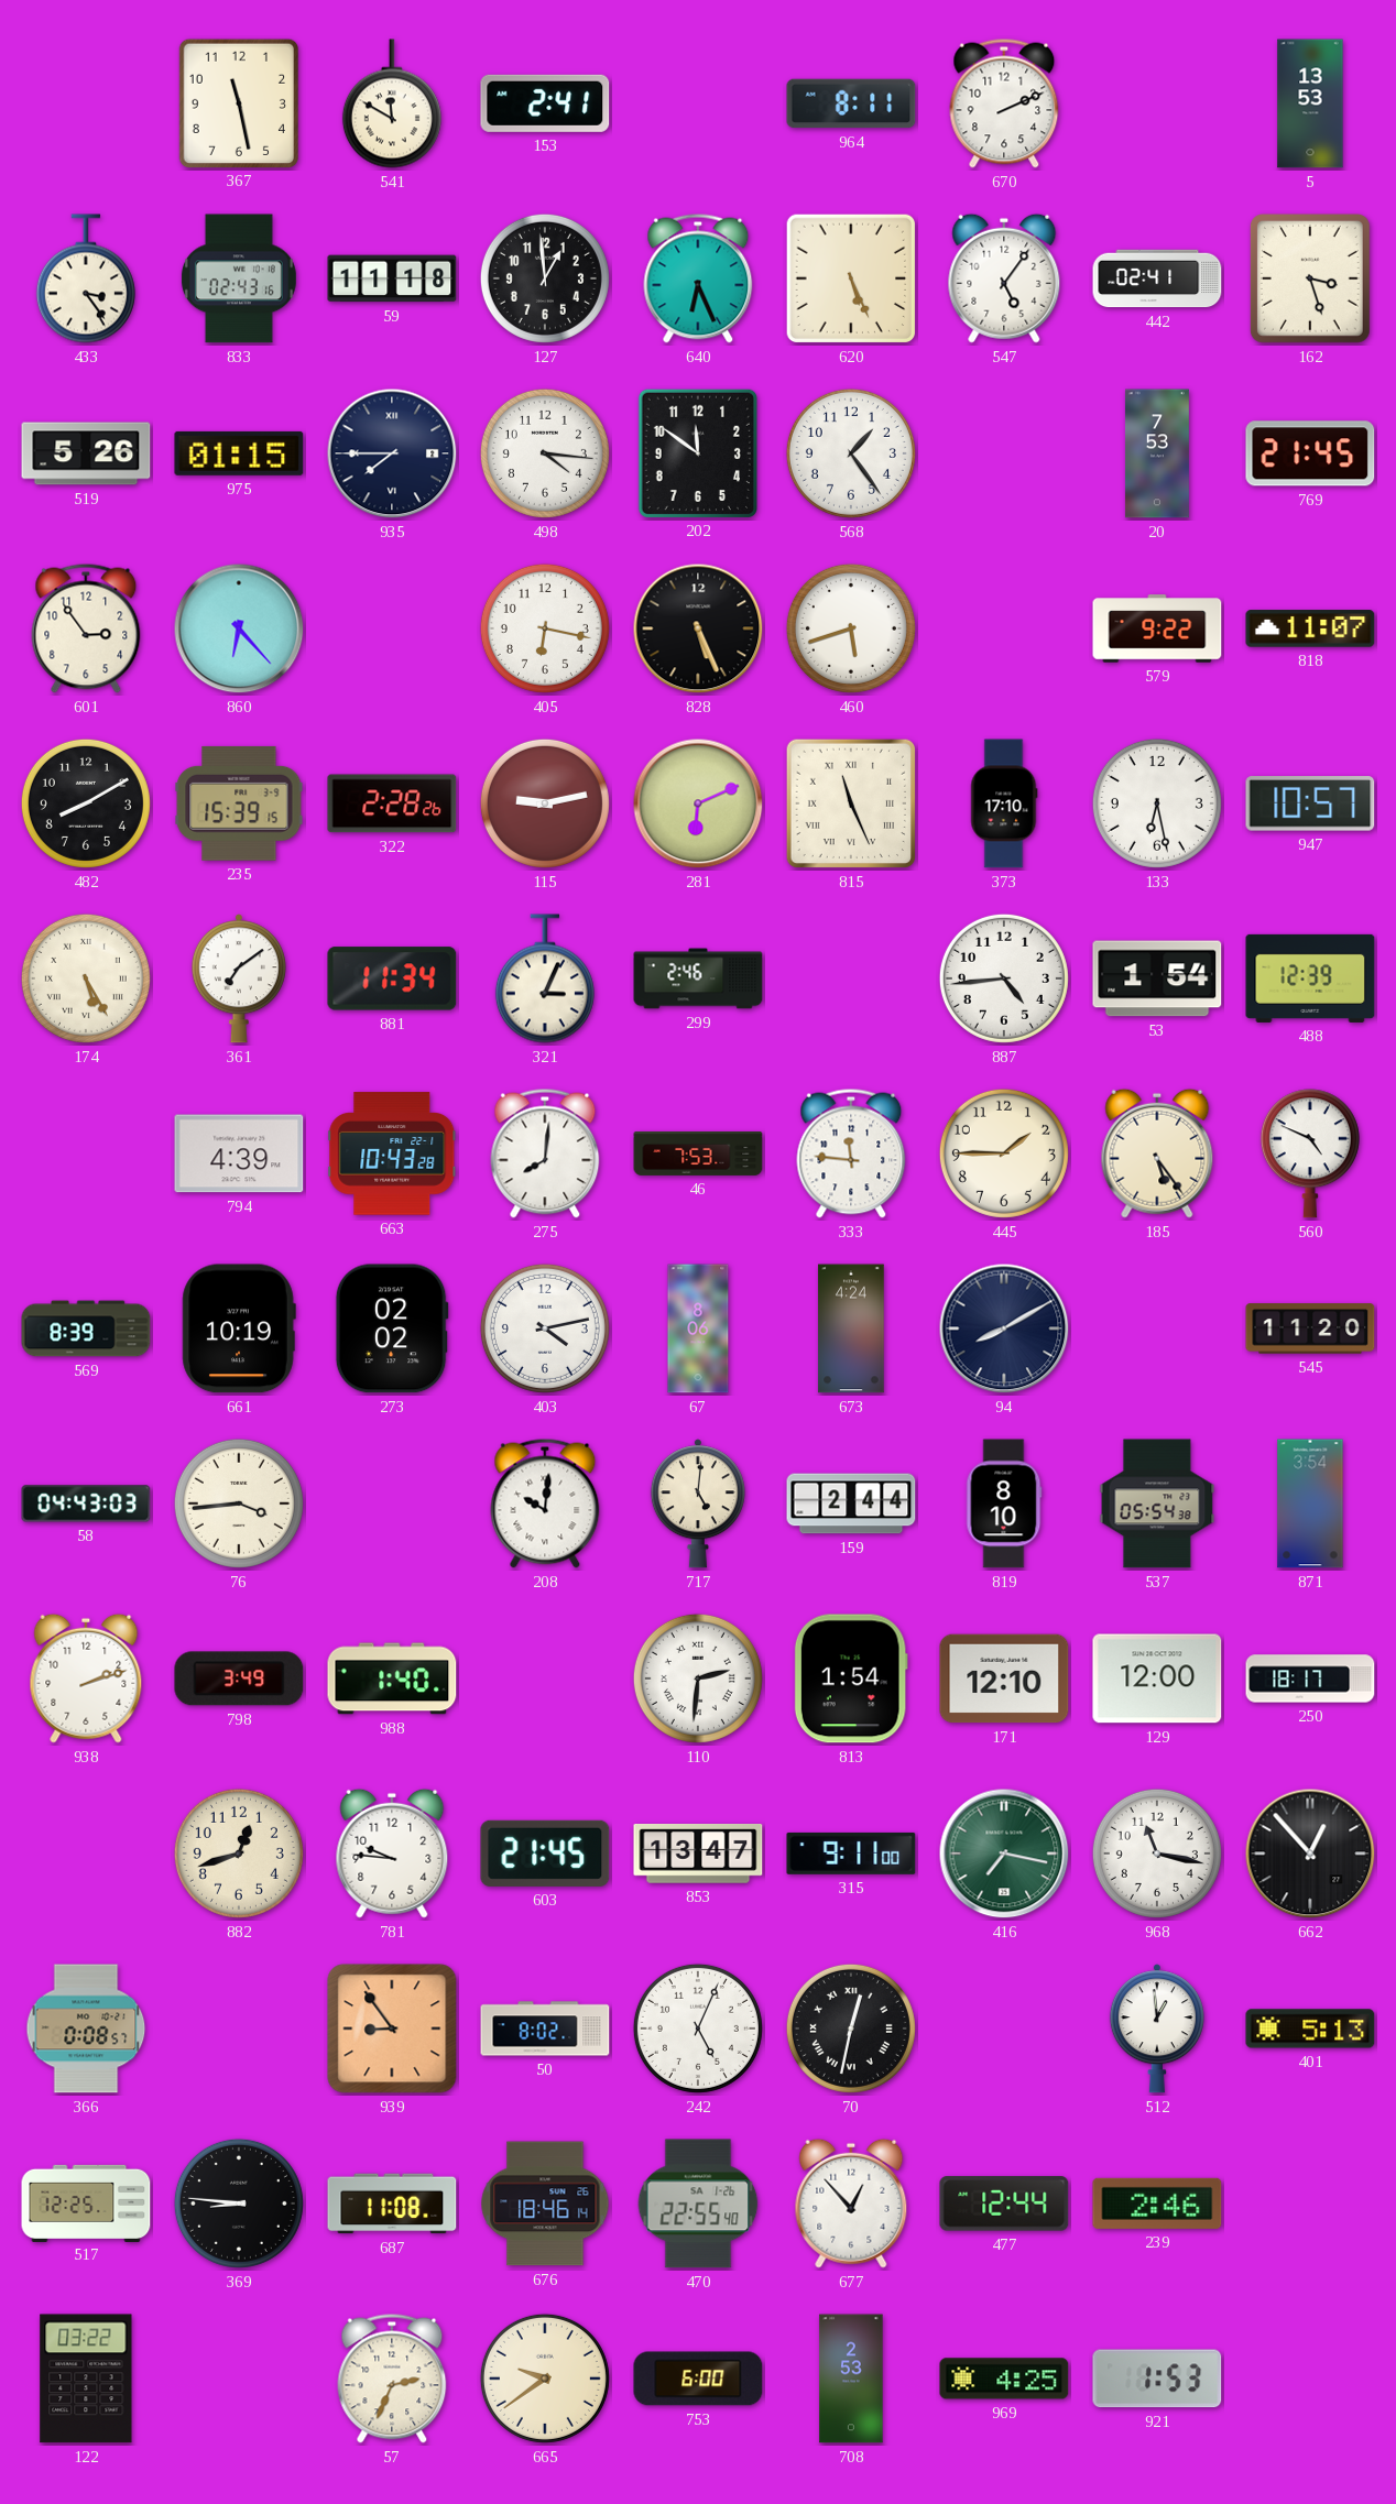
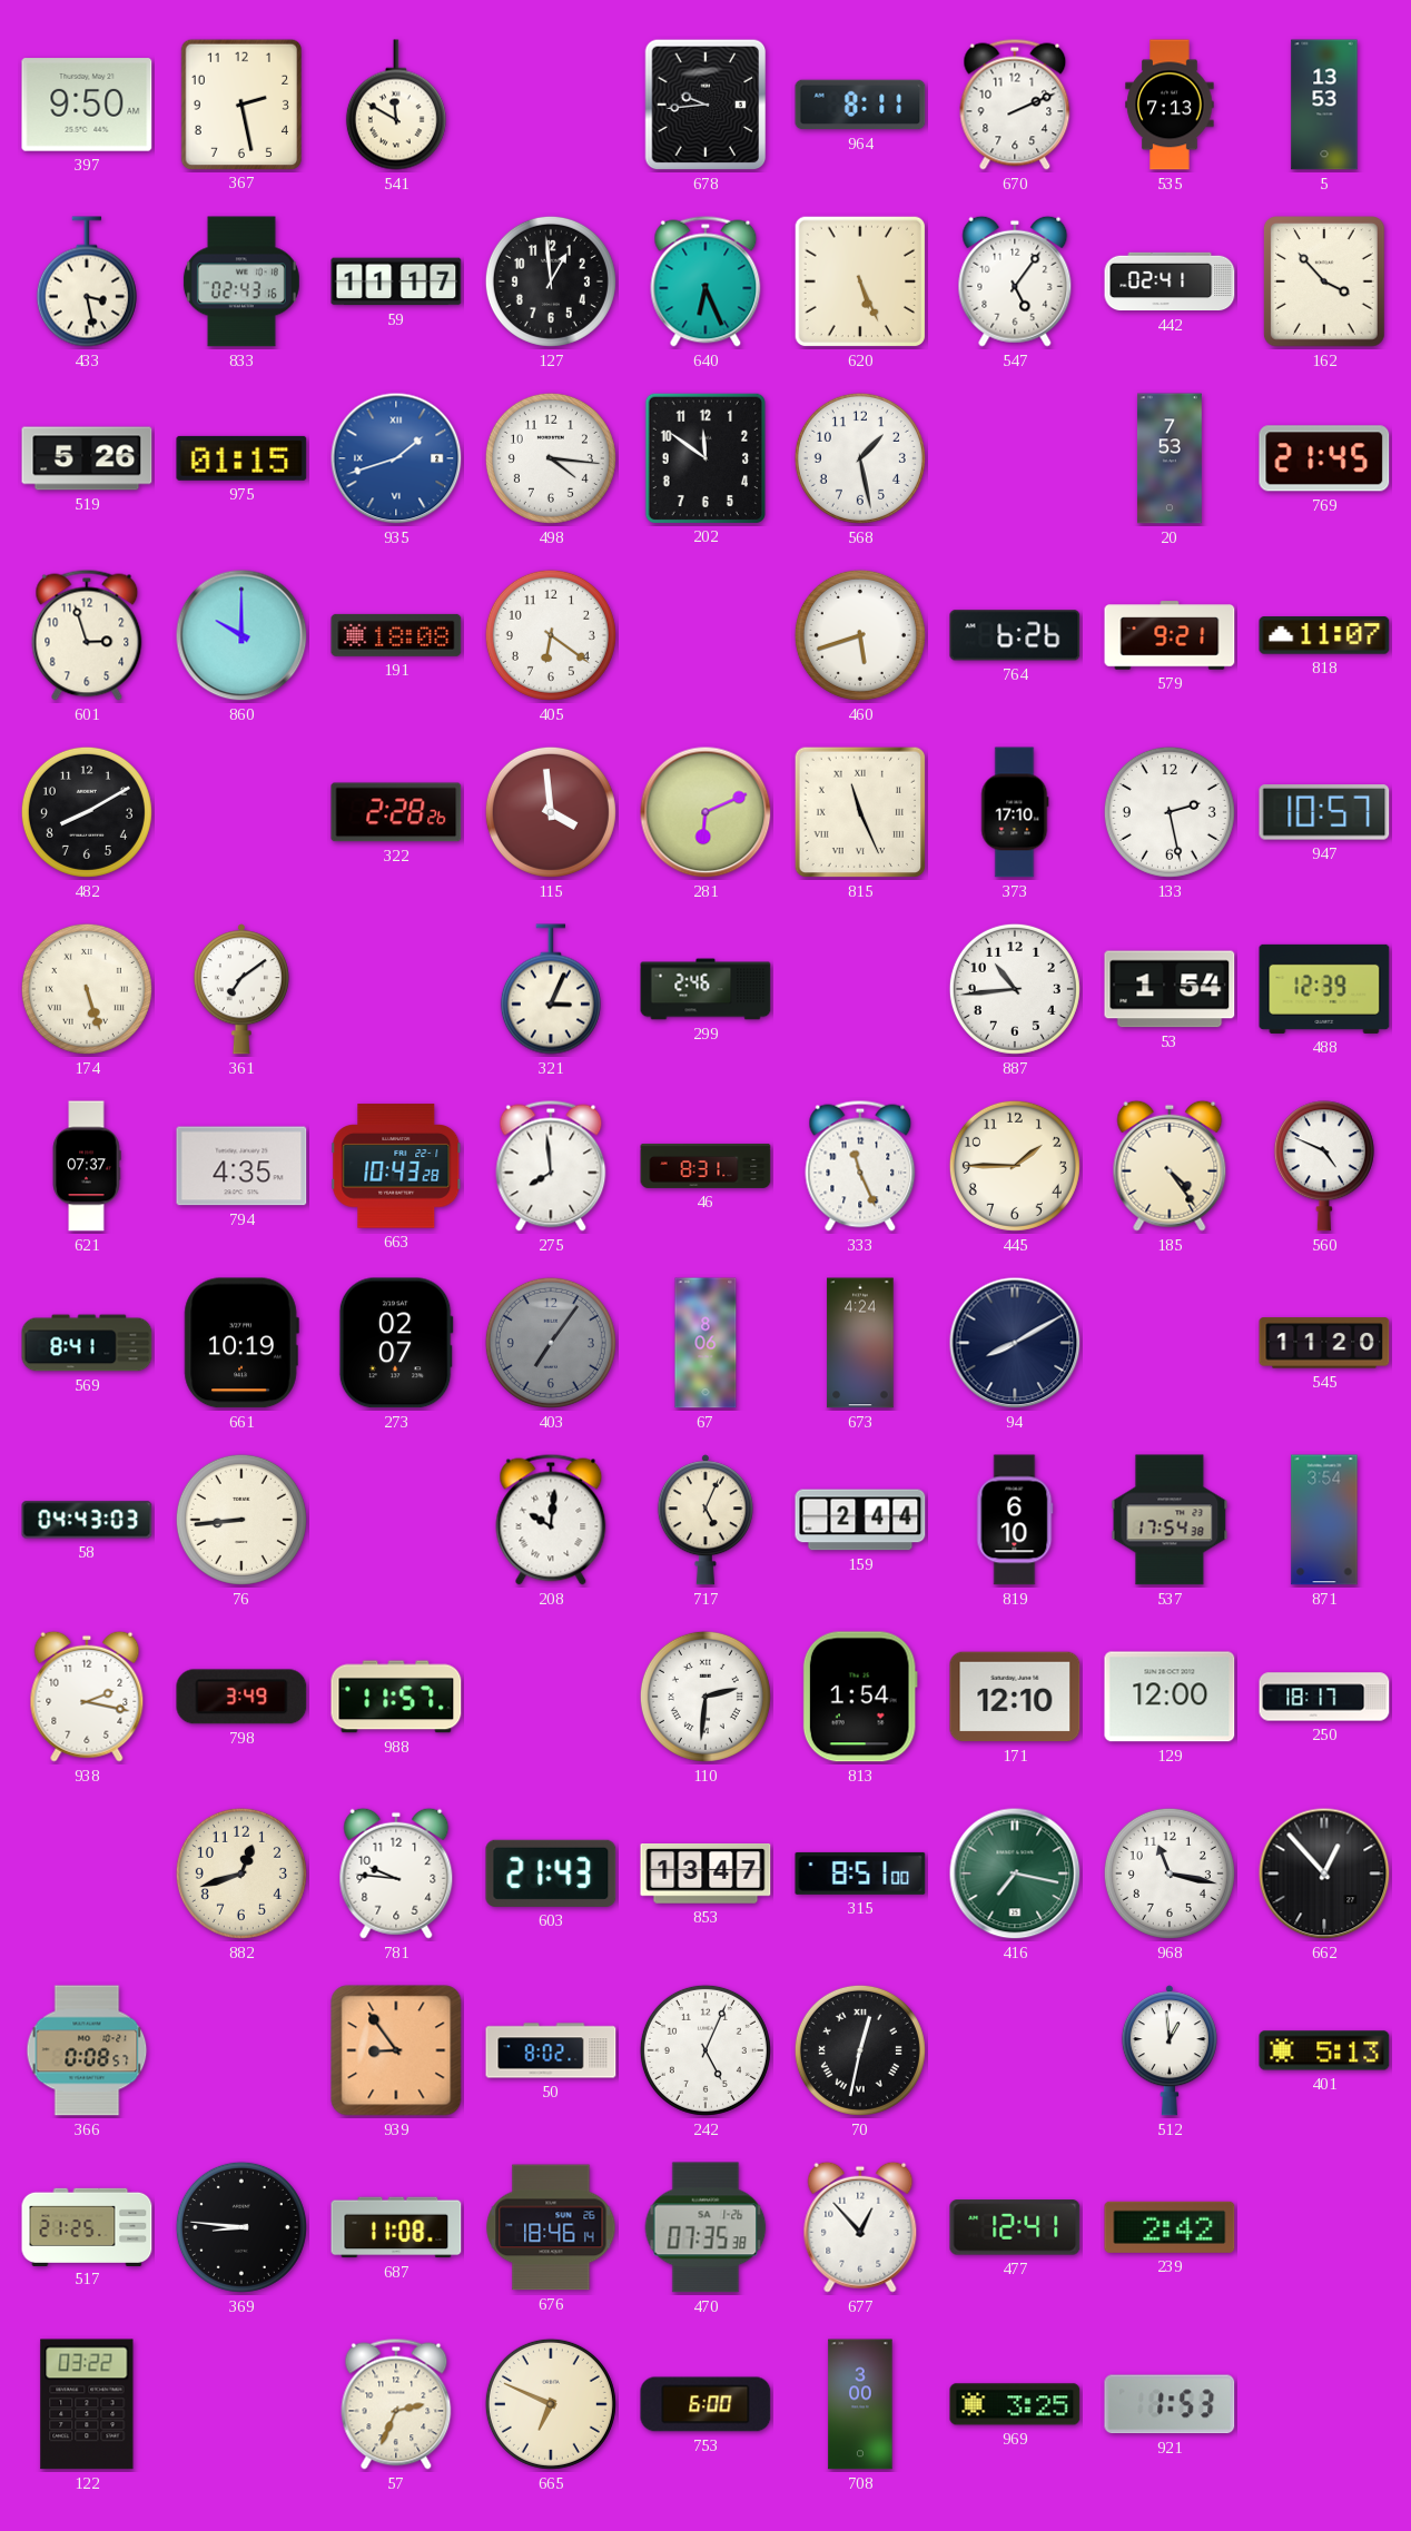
397: none -> 9:50 (87, 105)
367: 11:28 -> 2:28 (240, 103)
153: 2:41 -> none (545, 103)
678: none -> 9:44 (705, 105)
535: none -> 7:13 (1170, 105)
433: 3:24 -> 3:28 (87, 281)
59: 11:18 -> 11:17 (396, 281)
162: 3:27 -> 3:53 (1325, 283)
935: 7:45 -> 1:42 (396, 458)
935 dial: navy -> blue (396, 458)
568: 1:24 -> 1:28 (860, 458)
601: 2:54 -> 2:57 (87, 635)
860: 6:23 -> 10:00 (241, 635)
191: none -> 18:08 (396, 635)
405: 6:17 -> 6:21 (551, 635)
828: 5:26 -> none (698, 628)
764: none -> 6:26 (1015, 635)
579: 9:22 -> 9:21 (1170, 635)
235: 15:39 -> none (239, 803)
115: 9:13 -> 3:59 (551, 812)
133: 6:28 -> 2:28 (1170, 812)
174: 5:25 -> 5:27 (87, 989)
881: 11:34 -> none (392, 978)
887: 4:44 -> 10:44 (1015, 989)
621: none -> 07:37 (87, 1166)
794: 4:39 -> 4:35 (241, 1166)
275: 8:01 -> 7:59 (551, 1166)
46: 7:53 -> 8:31 (705, 1166)
333: 11:46 -> 11:26 (860, 1166)
185: 5:24 -> 4:24 (1170, 1166)
569: 8:39 -> 8:41 (87, 1343)
273: 02:02 -> 02:07 (396, 1343)
403: 4:13 -> 7:06 (551, 1343)
403 dial: white -> grey (551, 1343)
76: 3:44 -> 8:44 (241, 1520)
717: 5:01 -> 5:04 (705, 1520)
819: 8:10 -> 6:10 (1015, 1520)
537: 05:54 -> 17:54 (1170, 1520)
938: 2:12 -> 2:17 (87, 1697)
988: 1:40 -> 11:57 (396, 1697)
603: 21:45 -> 21:43 (551, 1873)
315: 9:11 -> 8:51 (860, 1873)
517: 12:25 -> 21:25 (87, 2226)
470: 22:55 -> 07:35 (705, 2227)
477: 12:44 -> 12:41 (1015, 2227)
239: 2:46 -> 2:42 (1170, 2227)
665: 9:39 -> 6:49 (551, 2404)
708: 2:53 -> 3:00 (860, 2404)
969: 4:25 -> 3:25 (1015, 2404)
